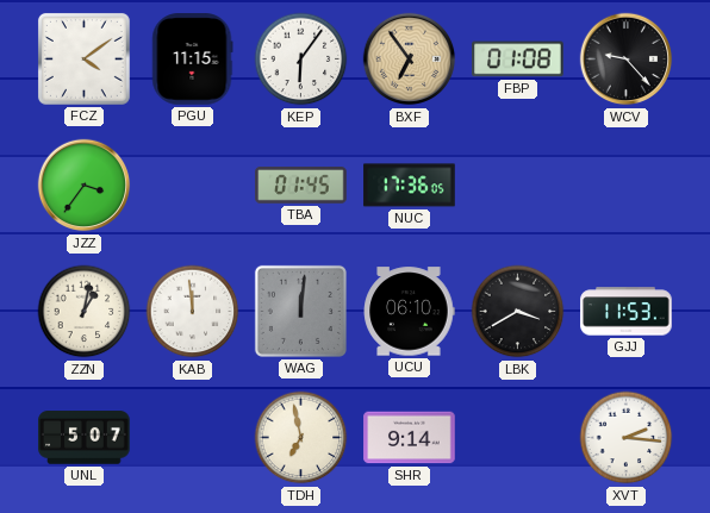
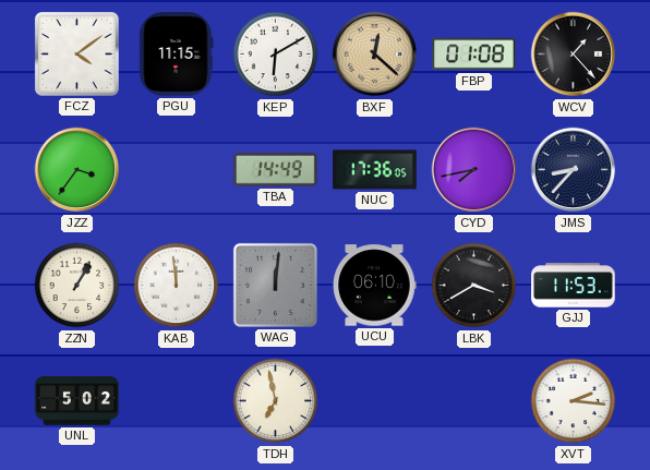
KEP: 6:06 -> 6:10 (276, 55)
BXF: 6:54 -> 12:22 (375, 55)
WCV: 9:23 -> 1:23 (574, 55)
TBA: 01:45 -> 14:49 (276, 170)
CYD: none -> 7:43 (474, 170)
JMS: none -> 8:37 (574, 170)
ZZN: 1:02 -> 1:05 (77, 286)
UNL: 5:07 -> 5:02 (77, 401)
SHR: 9:14 -> none (410, 438)
